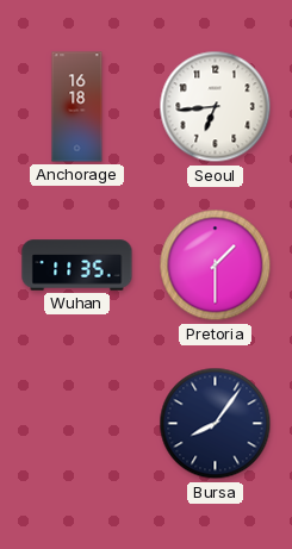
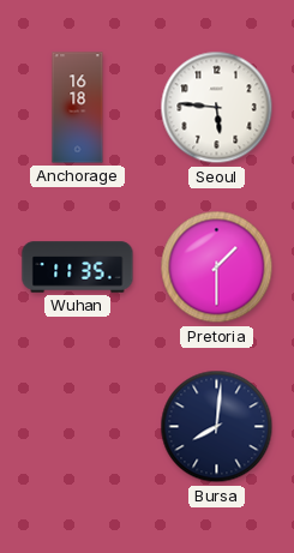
Seoul: 6:44 -> 5:46 (217, 108)
Bursa: 8:06 -> 8:01 (217, 427)
